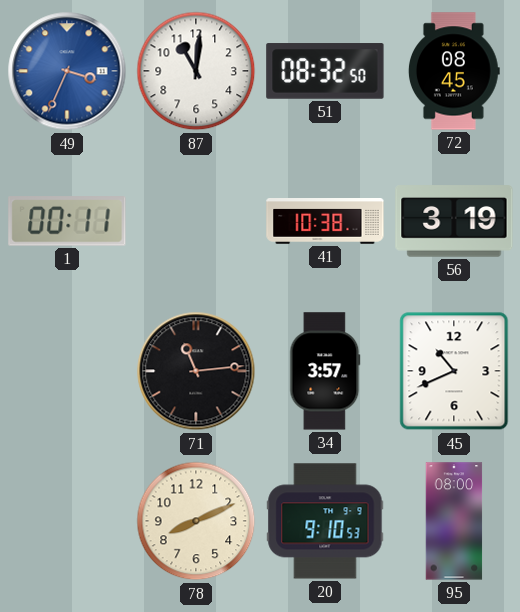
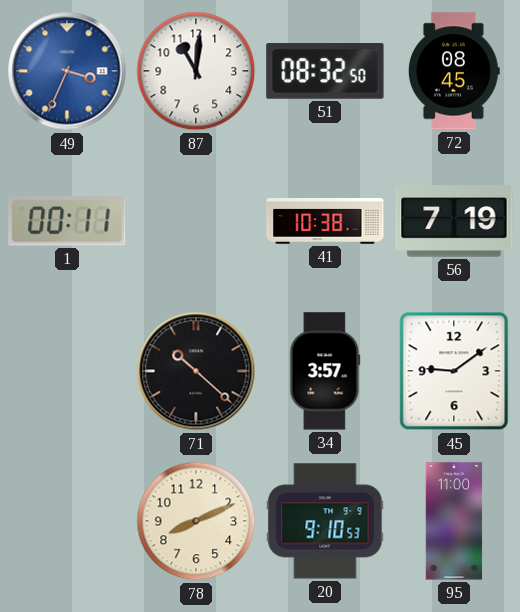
56: 3:19 -> 7:19 (454, 221)
71: 11:14 -> 10:22 (196, 371)
45: 10:41 -> 9:09 (454, 371)
95: 08:00 -> 11:00 (454, 521)
